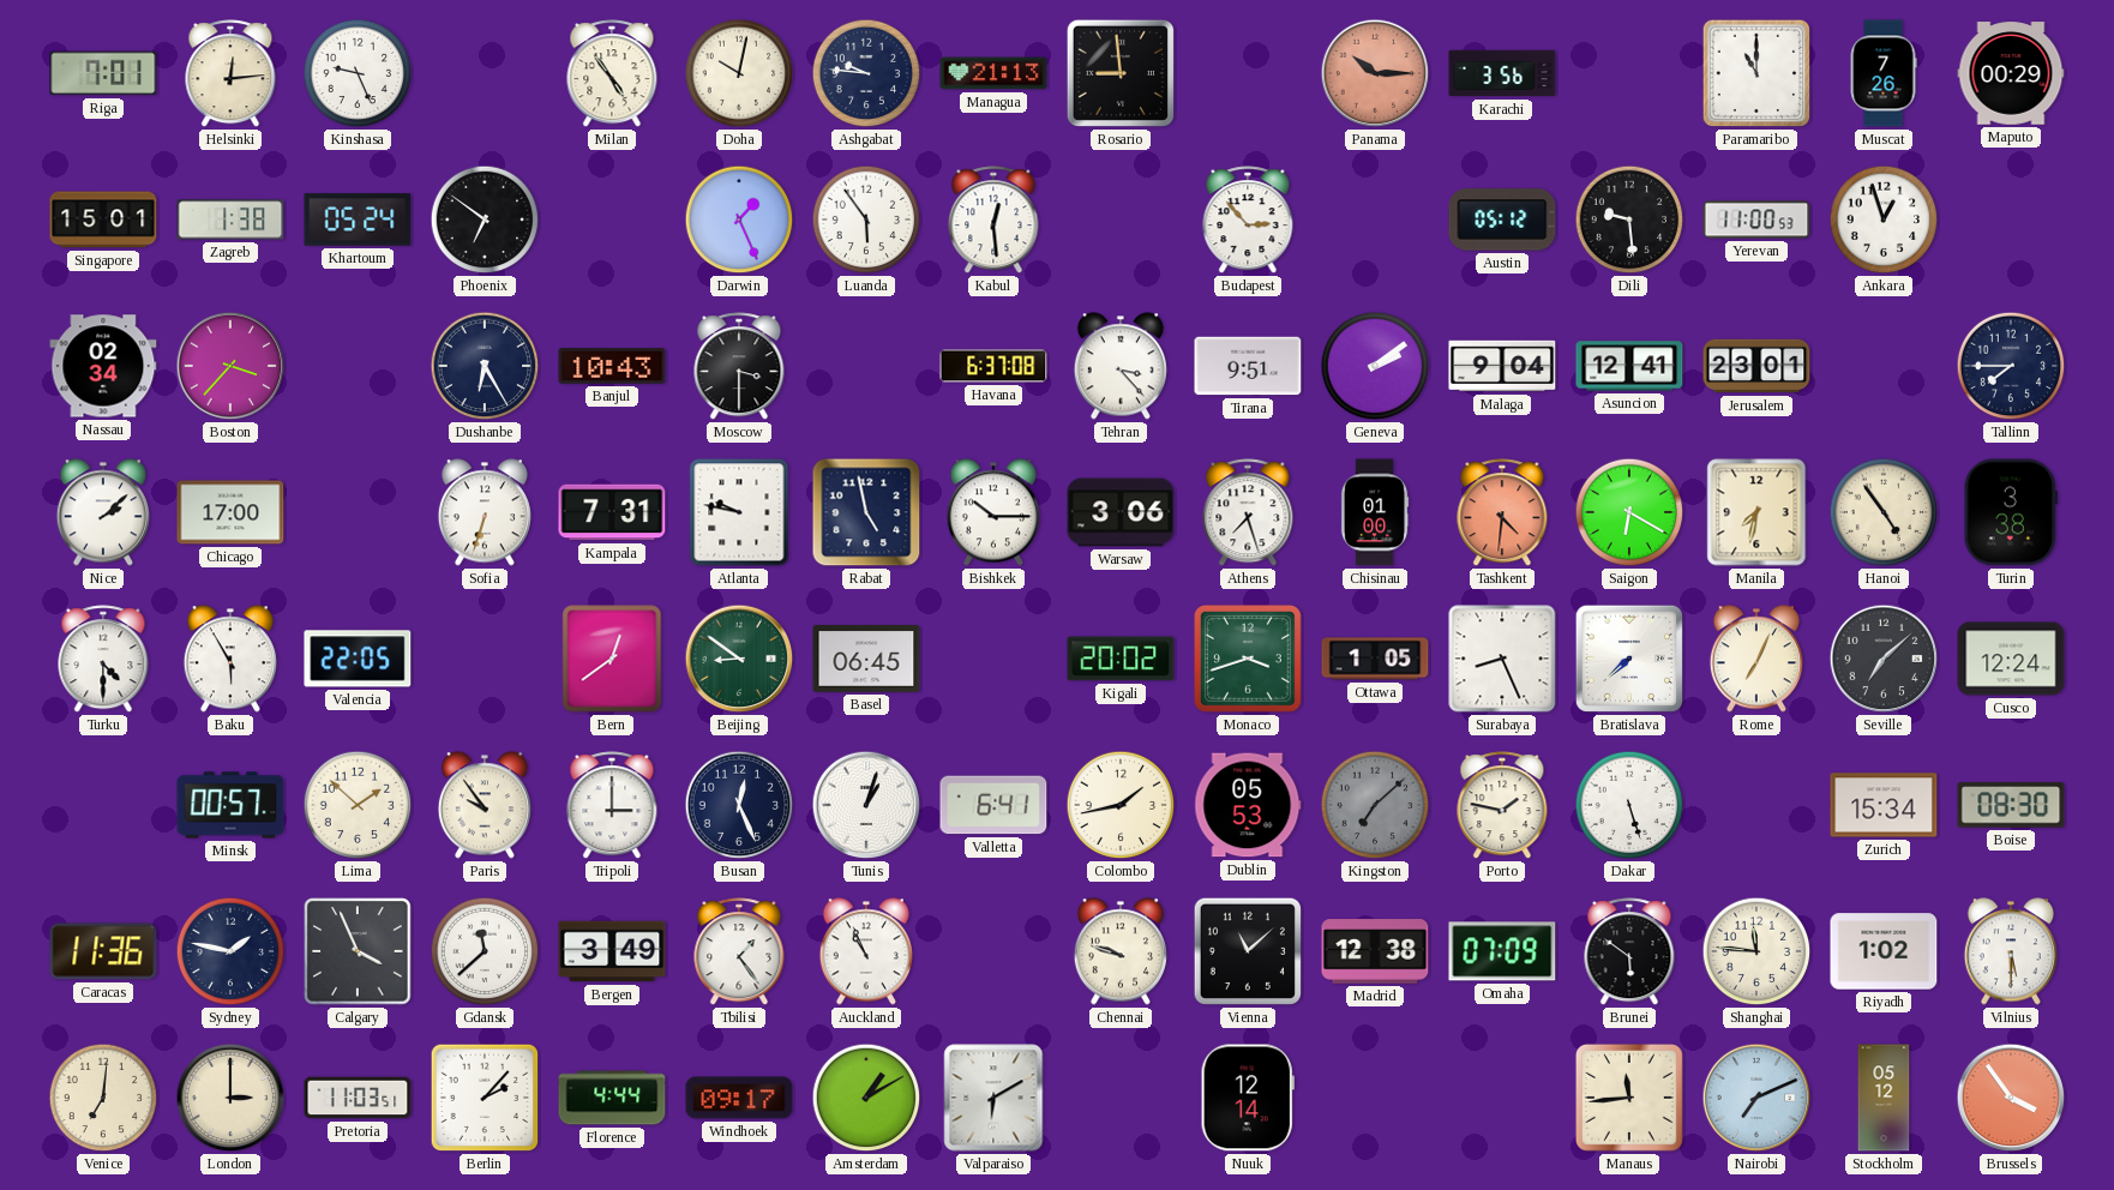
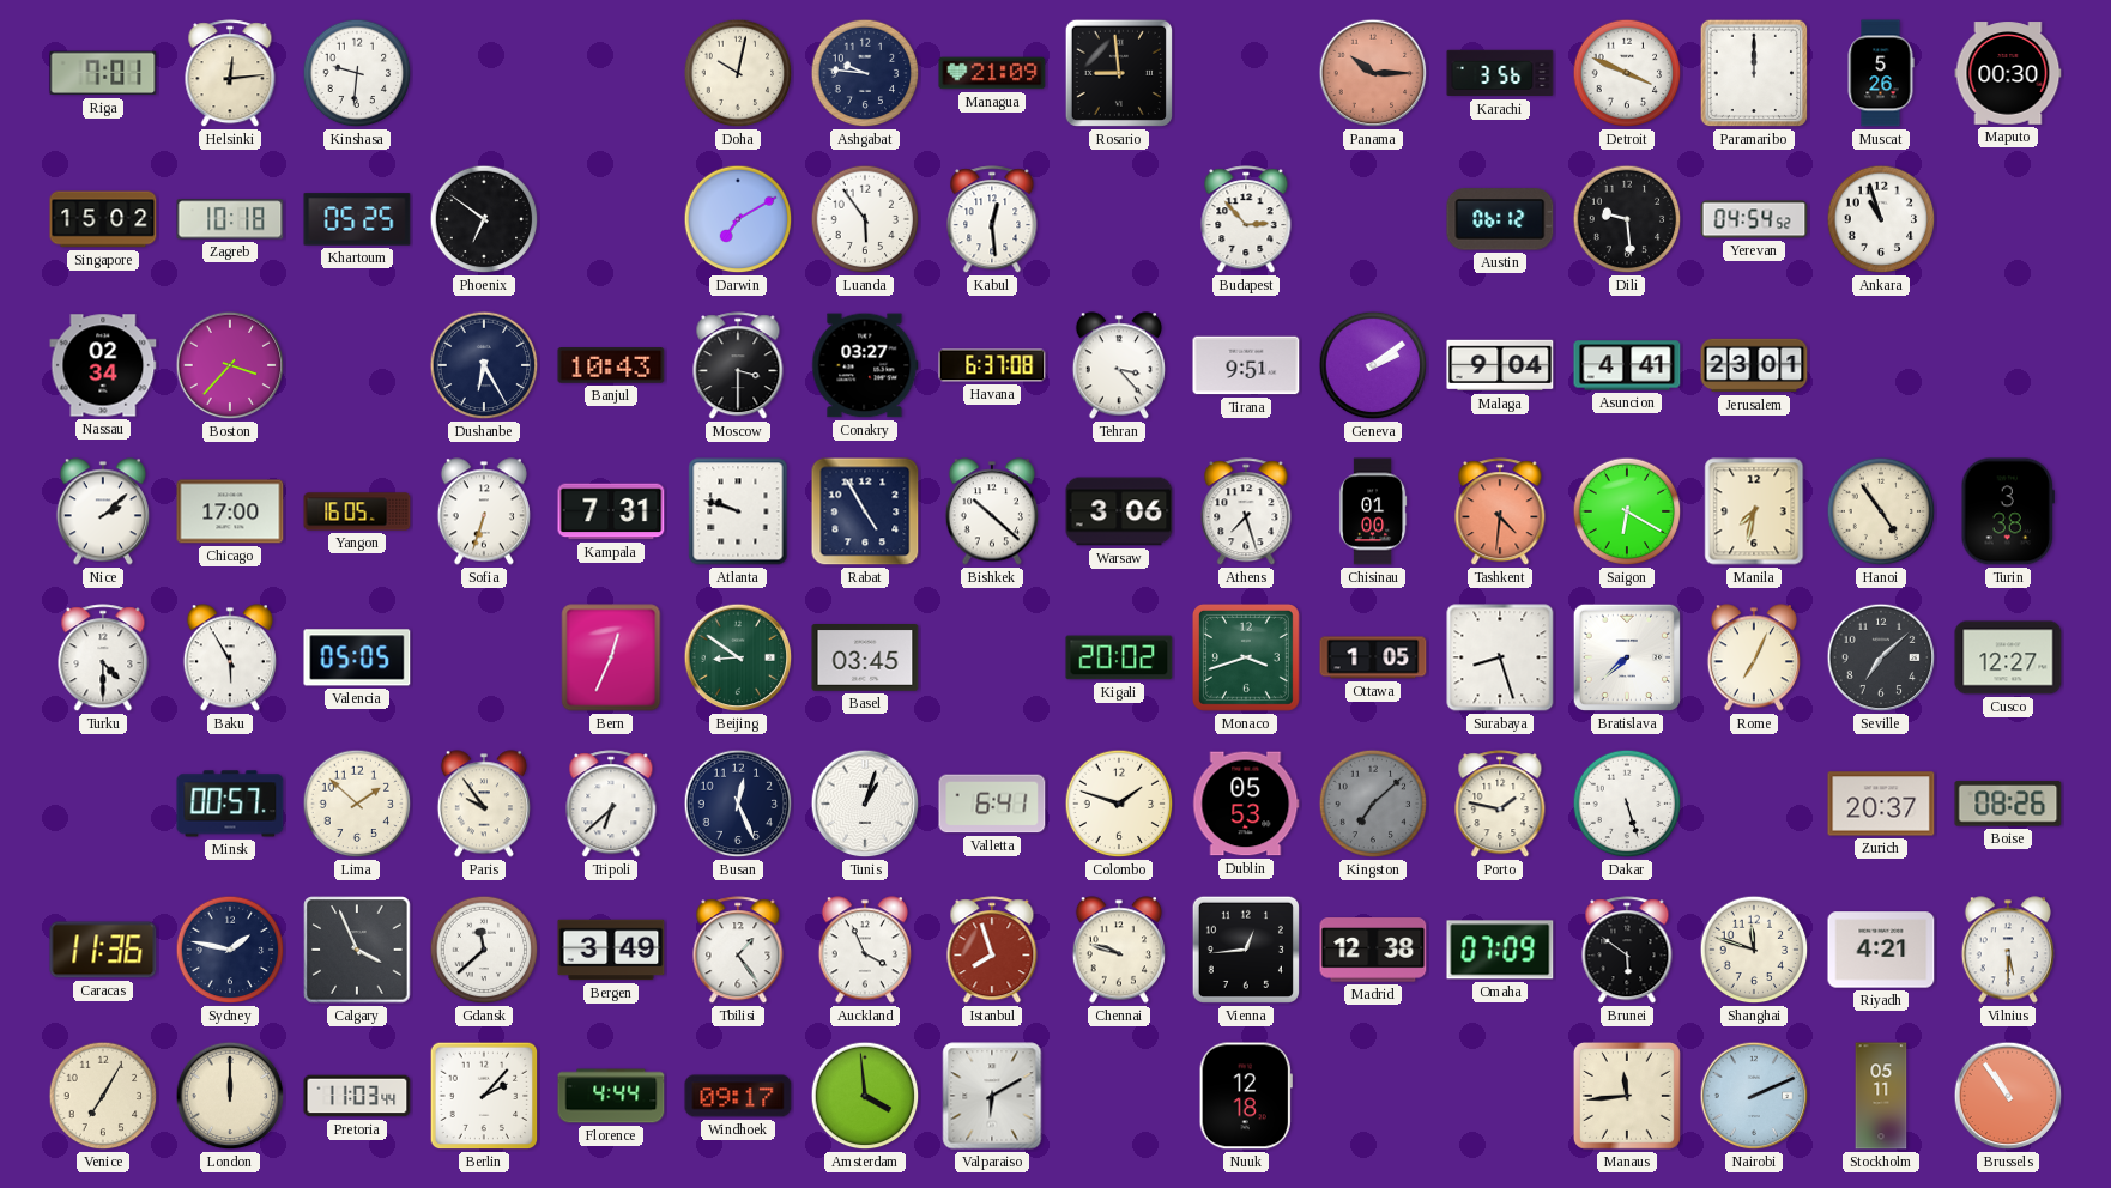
Kinshasa: 9:26 -> 9:31 (357, 73)
Milan: 4:54 -> none (612, 74)
Managua: 21:13 -> 21:09 (992, 73)
Detroit: none -> 3:49 (1627, 73)
Paramaribo: 11:00 -> 12:00 (1754, 73)
Muscat: 7:26 -> 5:26 (1881, 73)
Maputo: 00:29 -> 00:30 (2008, 73)
Singapore: 15:01 -> 15:02 (103, 219)
Zagreb: 1:38 -> 10:18 (230, 219)
Khartoum: 05:24 -> 05:25 (357, 219)
Darwin: 1:26 -> 7:10 (738, 219)
Austin: 05:12 -> 06:12 (1500, 219)
Yerevan: 11:00 -> 04:54 (1754, 219)
Ankara: 12:57 -> 10:57 (1881, 219)
Conakry: none -> 03:27 (865, 365)
Asuncion: 12:41 -> 4:41 (1627, 365)
Tallinn: 7:45 -> none (2011, 366)
Yangon: none -> 16:05 (357, 511)
Atlanta: 9:47 -> 9:48 (738, 511)
Rabat: 4:58 -> 4:55 (865, 511)
Bishkek: 10:15 -> 10:22 (992, 511)
Valencia: 22:05 -> 05:05 (357, 657)
Bern: 12:39 -> 12:34 (611, 657)
Basel: 06:45 -> 03:45 (865, 657)
Surabaya: 8:26 -> 8:27 (1500, 657)
Cusco: 12:24 -> 12:27 (2008, 657)
Tripoli: 3:00 -> 6:38 (611, 805)
Colombo: 1:43 -> 1:48 (1119, 804)
Zurich: 15:34 -> 20:37 (1881, 804)
Boise: 08:30 -> 08:26 (2008, 804)
Auckland: 10:56 -> 3:56 (865, 950)
Istanbul: none -> 7:57 (992, 951)
Vienna: 11:08 -> 12:44 (1246, 950)
Shanghai: 11:46 -> 11:48 (1754, 950)
Riyadh: 1:02 -> 4:21 (1881, 950)
Venice: 7:01 -> 7:05 (103, 1096)
London: 3:00 -> 12:00 (230, 1096)
Pretoria: 11:03:51 -> 11:03:44 (357, 1096)
Amsterdam: 1:10 -> 3:59 (865, 1096)
Nuuk: 12:14 -> 12:18 (1246, 1096)
Nairobi: 7:11 -> 2:11 (1754, 1096)
Stockholm: 05:12 -> 05:11 (1881, 1096)
Brussels: 3:54 -> 10:54 (2008, 1096)
